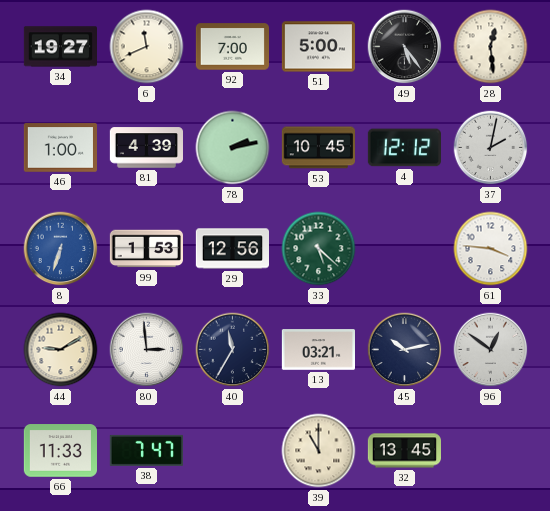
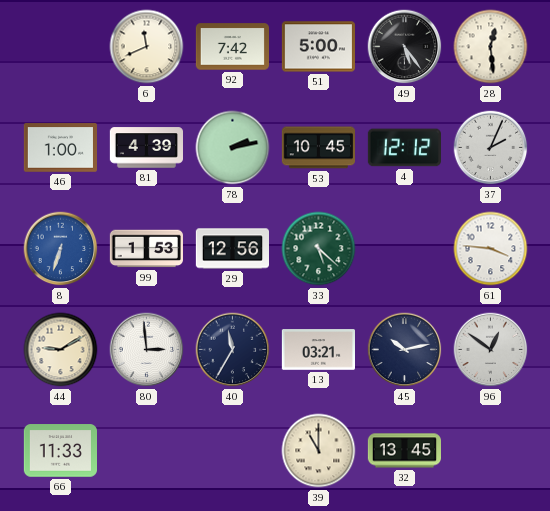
34: 19:27 -> none (60, 47)
92: 7:00 -> 7:42 (232, 47)
37: 2:02 -> 2:04 (491, 148)
38: 7:47 -> none (146, 450)
